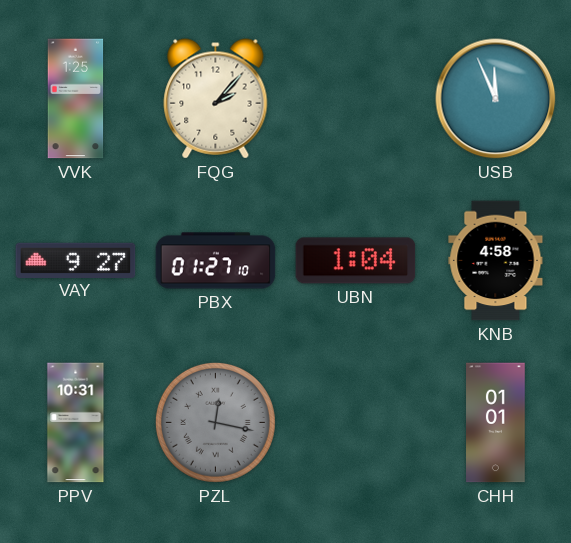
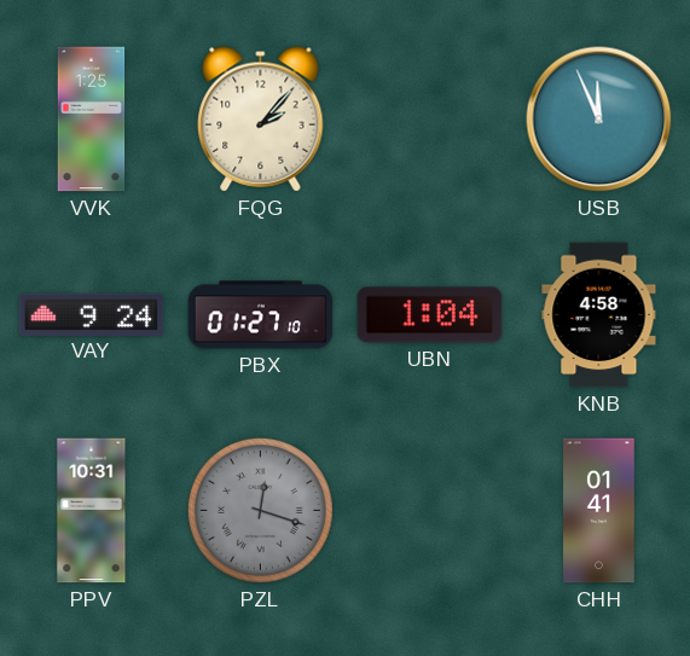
VAY: 9:27 -> 9:24 (92, 314)
PZL: 12:17 -> 12:18 (260, 510)
CHH: 01:01 -> 01:41 (599, 511)
